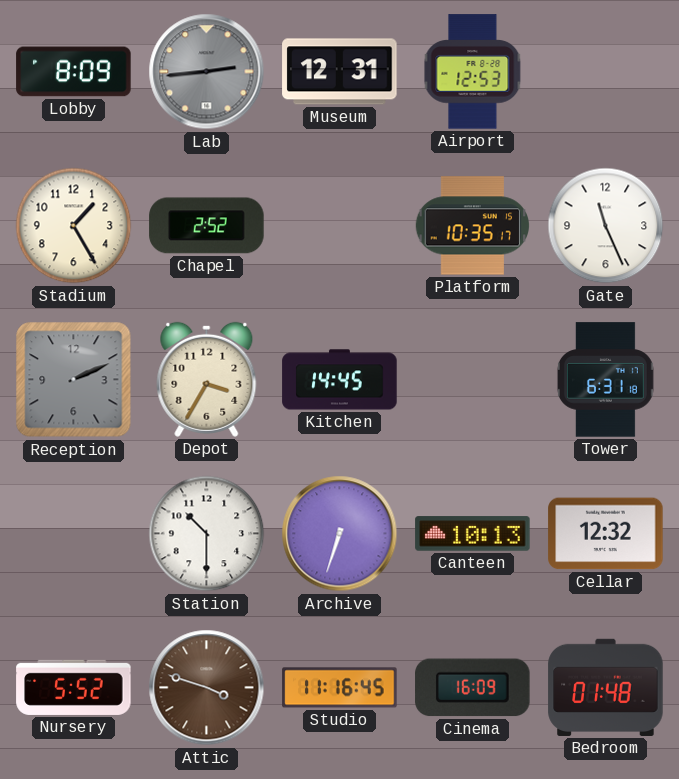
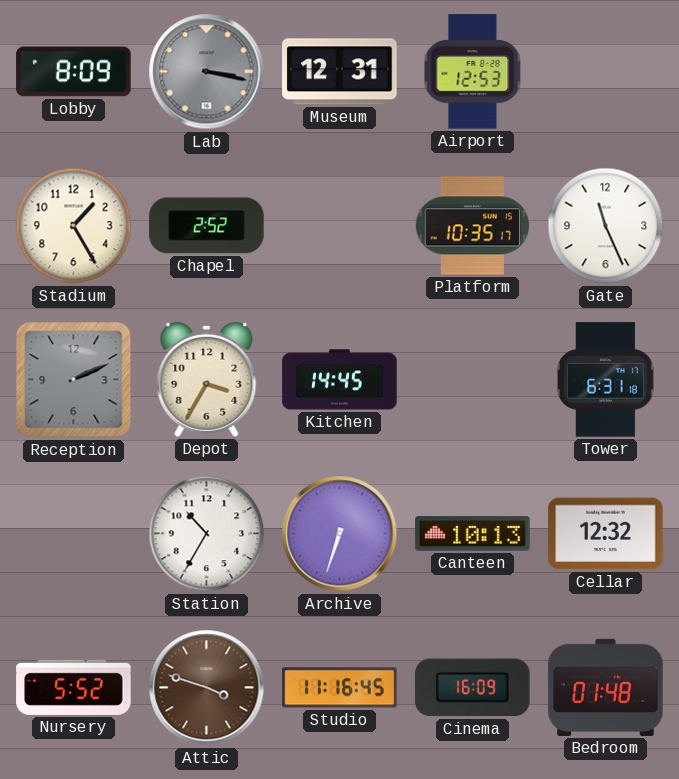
Lab: 2:44 -> 3:17 (207, 72)
Station: 10:30 -> 10:35 (207, 534)
